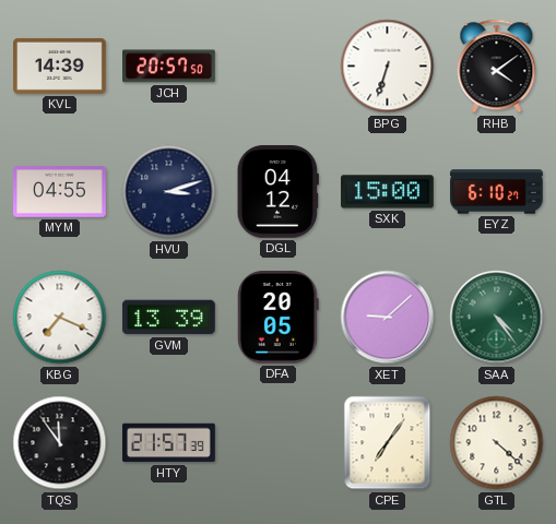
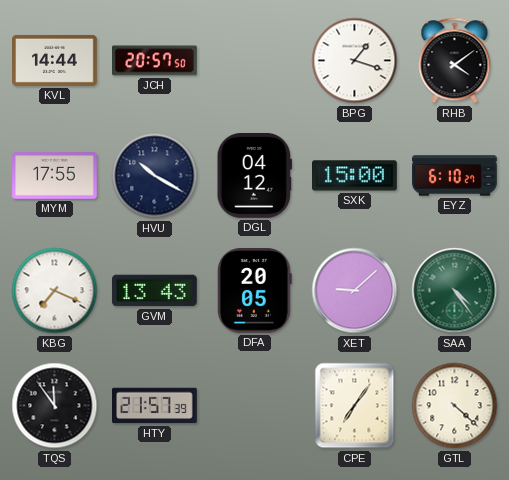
KVL: 14:39 -> 14:44 (55, 60)
BPG: 6:33 -> 1:18 (355, 61)
MYM: 04:55 -> 17:55 (55, 176)
HVU: 3:12 -> 10:20 (155, 176)
GVM: 13:39 -> 13:43 (154, 291)
